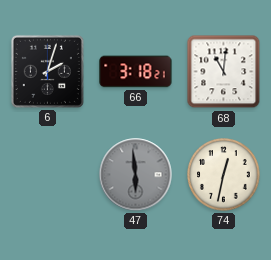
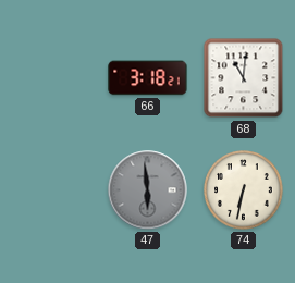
6: 2:03 -> none (47, 71)
74: 12:32 -> 6:32 (244, 190)
